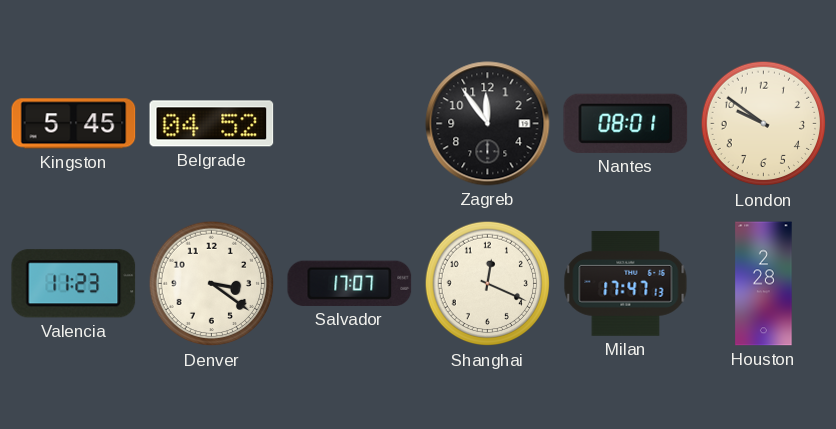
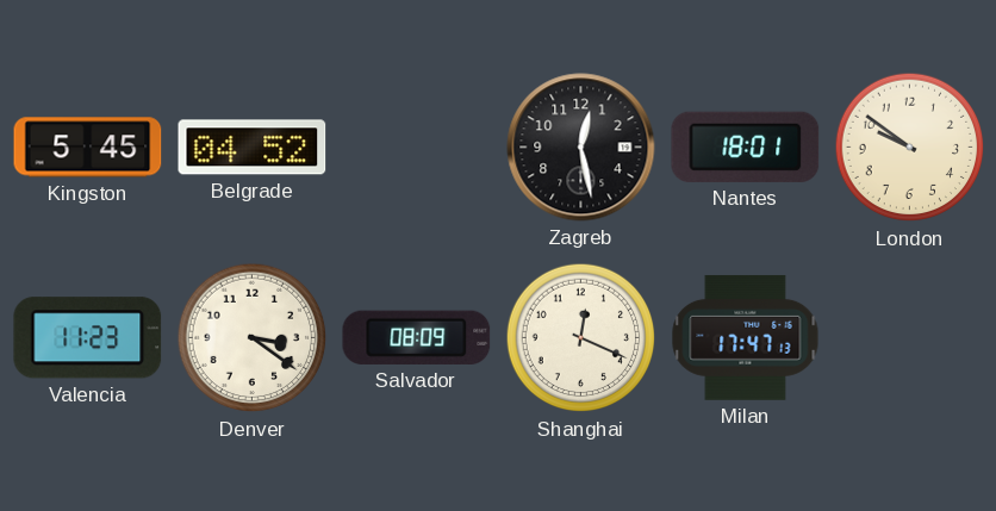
Zagreb: 11:54 -> 12:28 (581, 148)
Nantes: 08:01 -> 18:01 (746, 147)
Salvador: 17:07 -> 08:09 (417, 337)
Houston: 2:28 -> none (764, 284)
